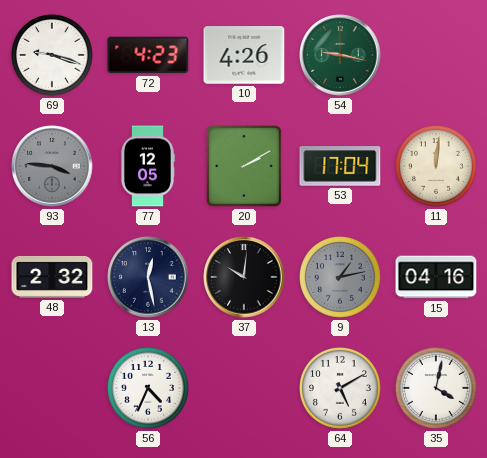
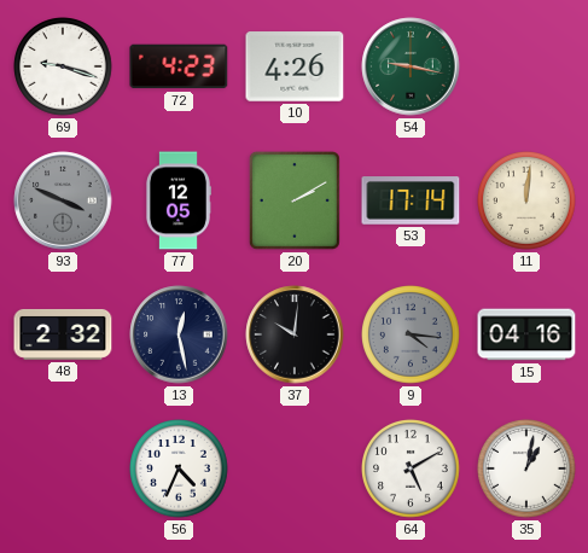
93: 3:46 -> 3:49 (63, 200)
53: 17:04 -> 17:14 (411, 200)
9: 1:13 -> 4:16 (412, 336)
35: 4:02 -> 1:02 (528, 470)
